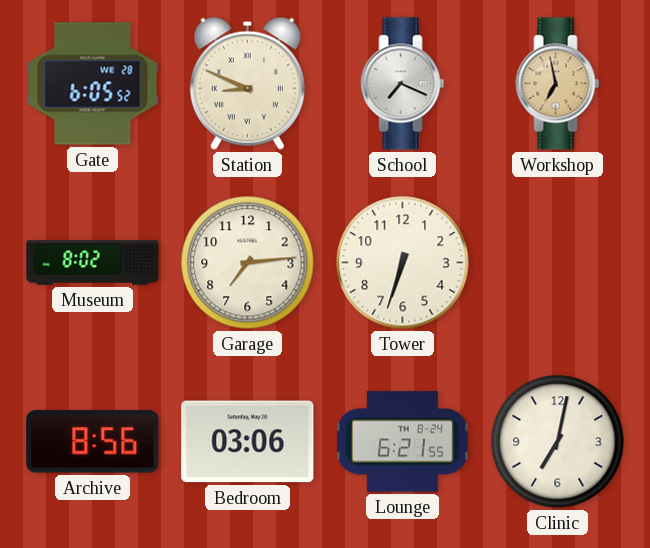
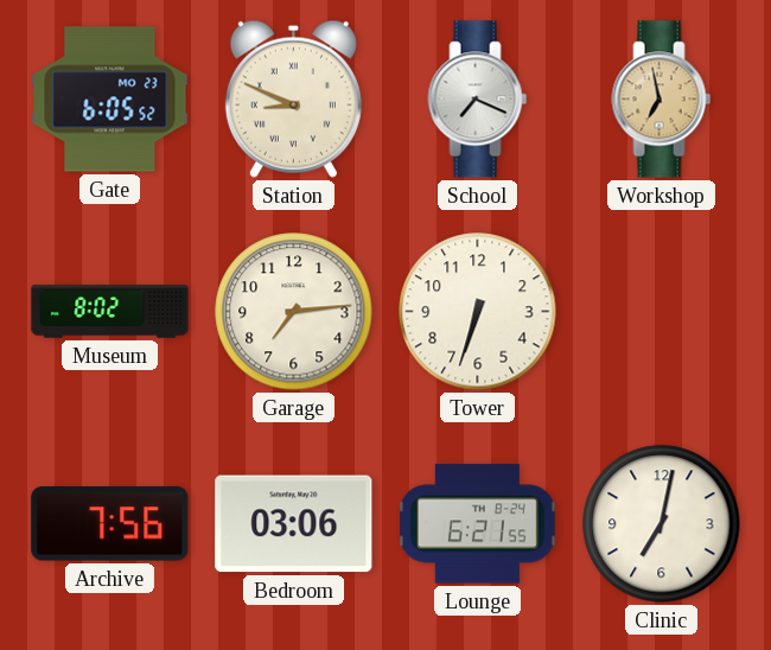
Gate date: WE 28 -> MO 23 (110, 100)
Archive: 8:56 -> 7:56 (110, 524)
